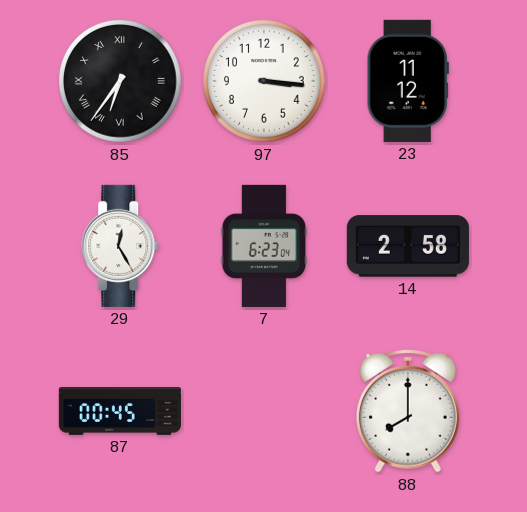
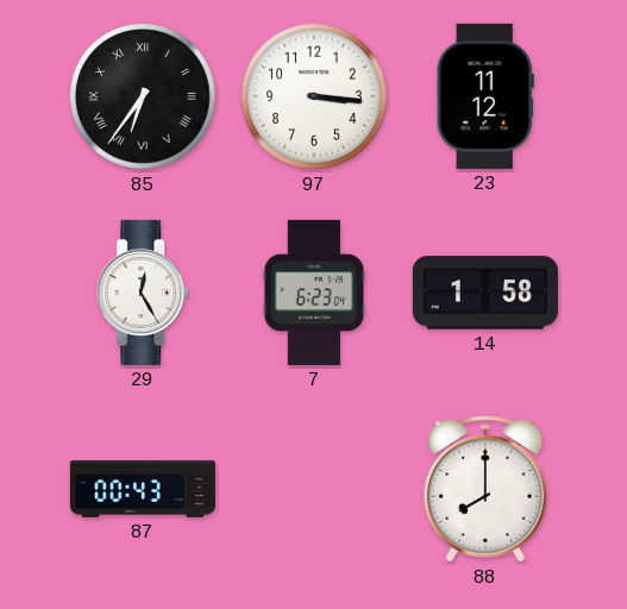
14: 2:58 -> 1:58 (485, 293)
87: 00:45 -> 00:43 (143, 490)
